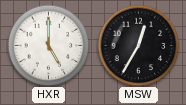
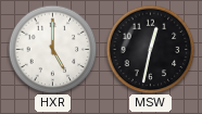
MSW: 12:35 -> 12:32 (150, 49)
